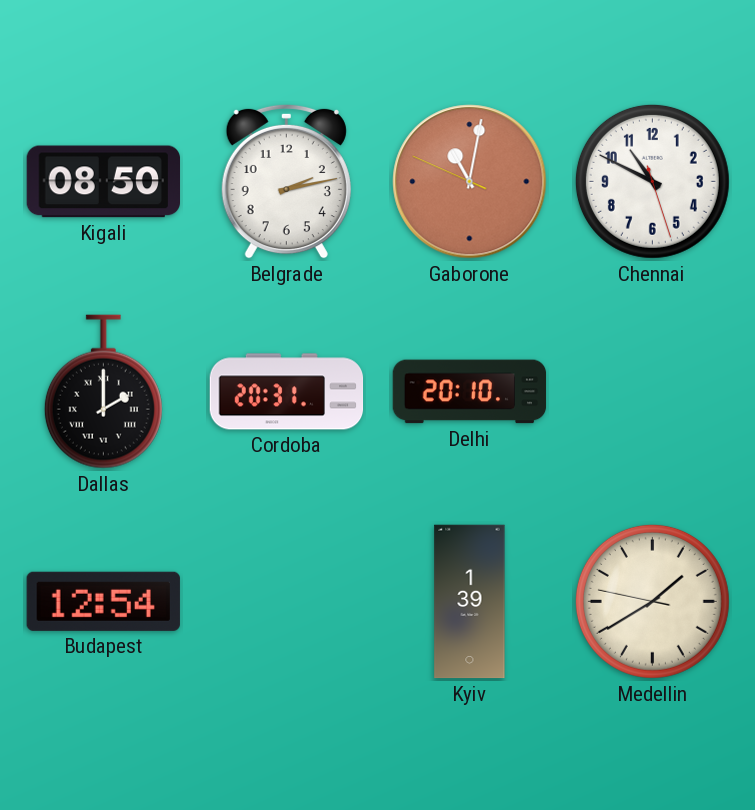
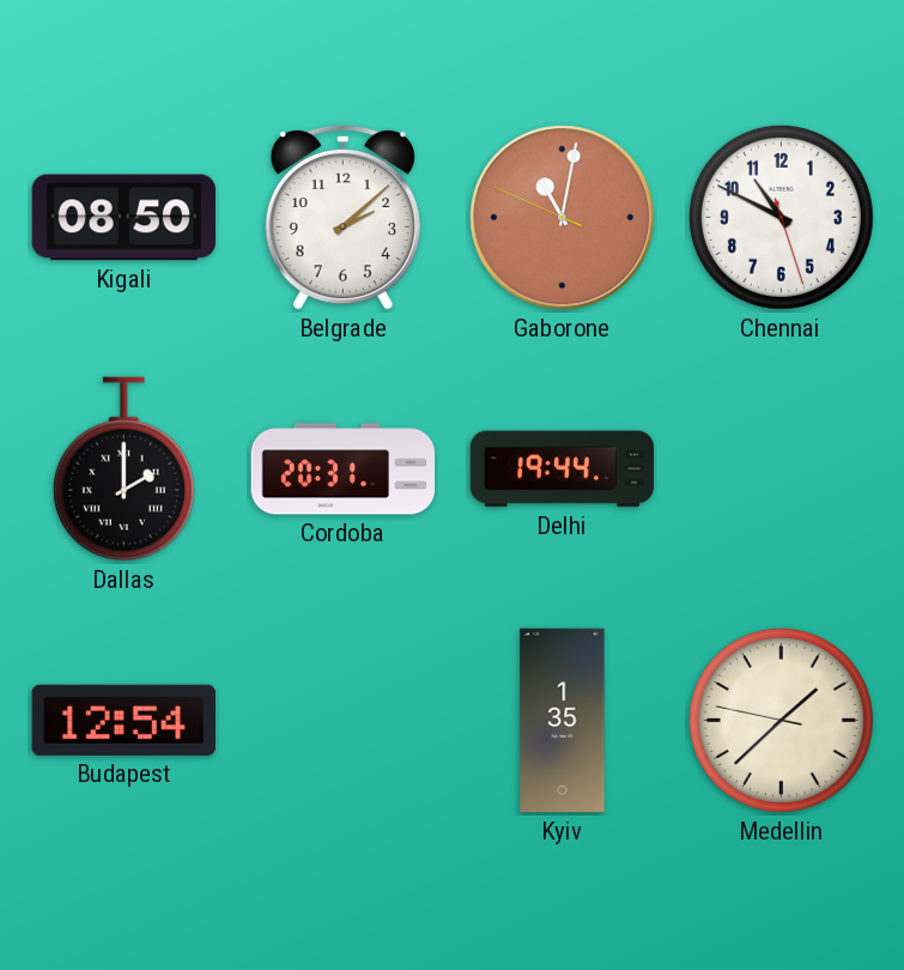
Belgrade: 2:13 -> 2:08 (342, 217)
Delhi: 20:10 -> 19:44 (563, 469)
Kyiv: 1:39 -> 1:35 (563, 721)
Medellin: 1:39 -> 1:37 (781, 720)
